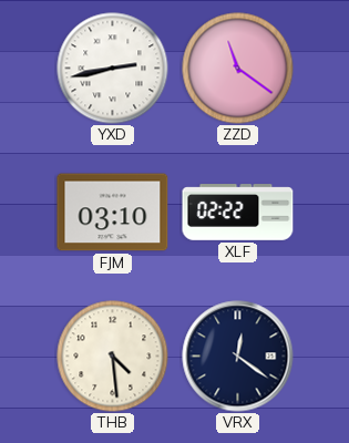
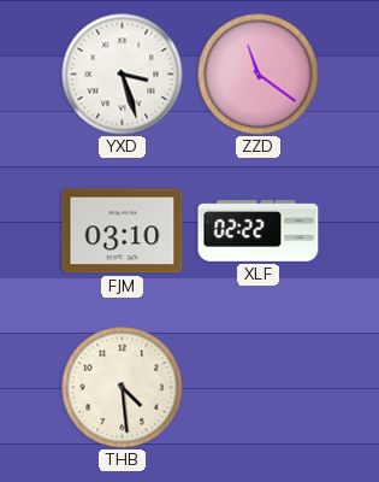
YXD: 2:43 -> 3:27 (123, 75)
VRX: 12:21 -> none (238, 357)
